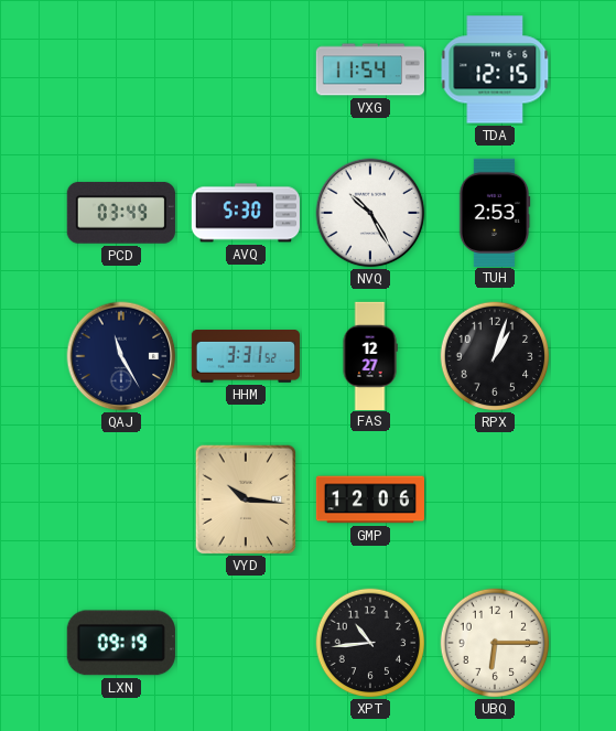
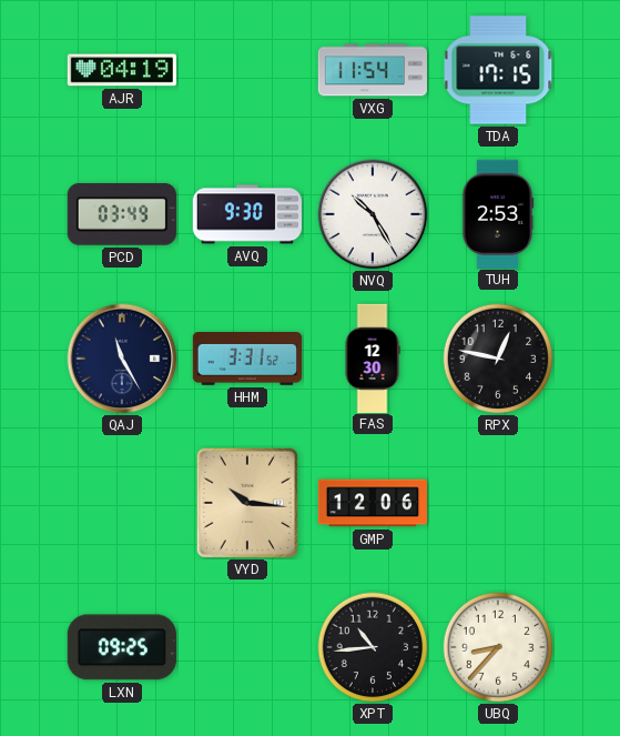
AJR: none -> 04:19 (121, 70)
TDA: 12:15 -> 17:15 (498, 70)
AVQ: 5:30 -> 9:30 (246, 214)
FAS: 12:27 -> 12:30 (373, 357)
RPX: 1:03 -> 12:47 (498, 359)
LXN: 09:19 -> 09:25 (122, 647)
UBQ: 6:15 -> 8:37 (498, 647)
